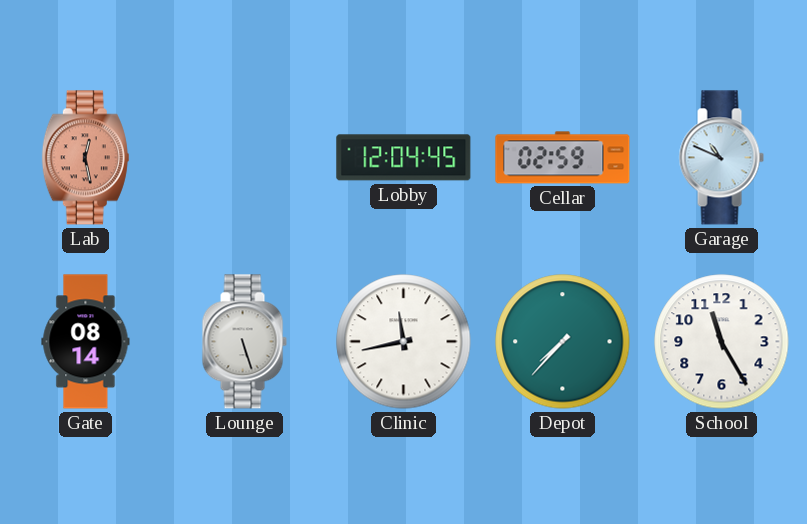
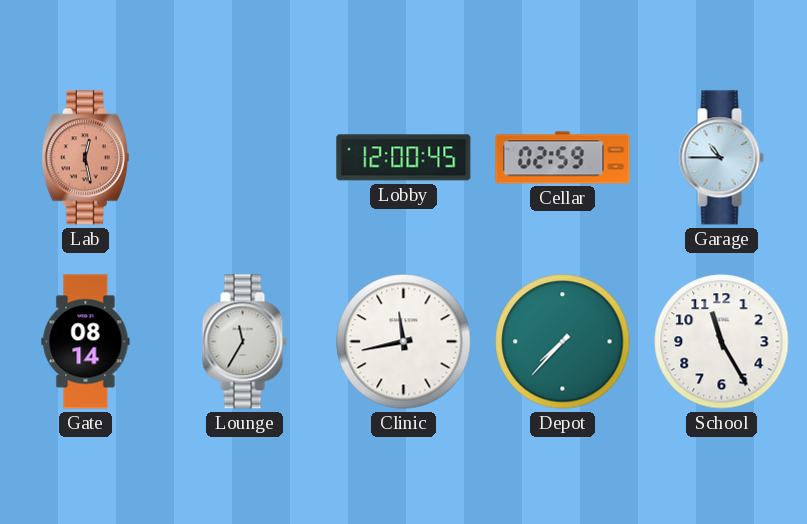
Lobby: 12:04 -> 12:00 (404, 158)
Garage: 10:49 -> 10:45 (721, 158)
Lounge: 5:27 -> 11:35 (244, 342)
